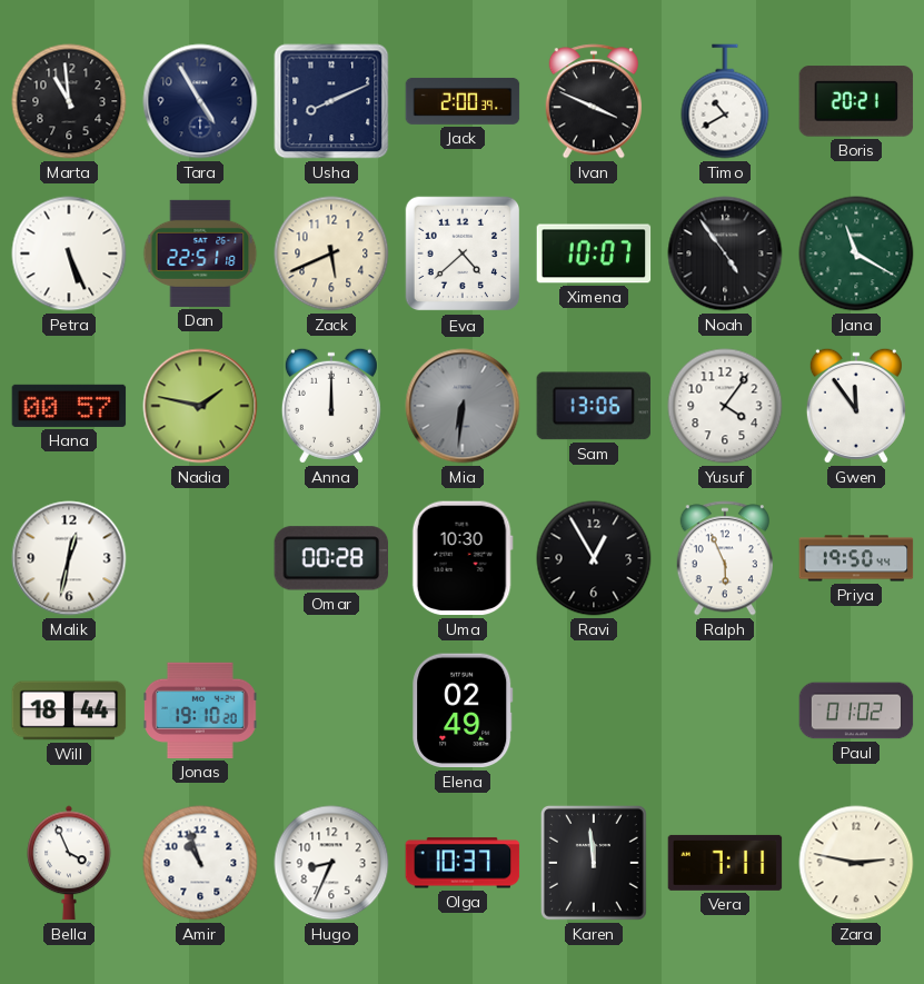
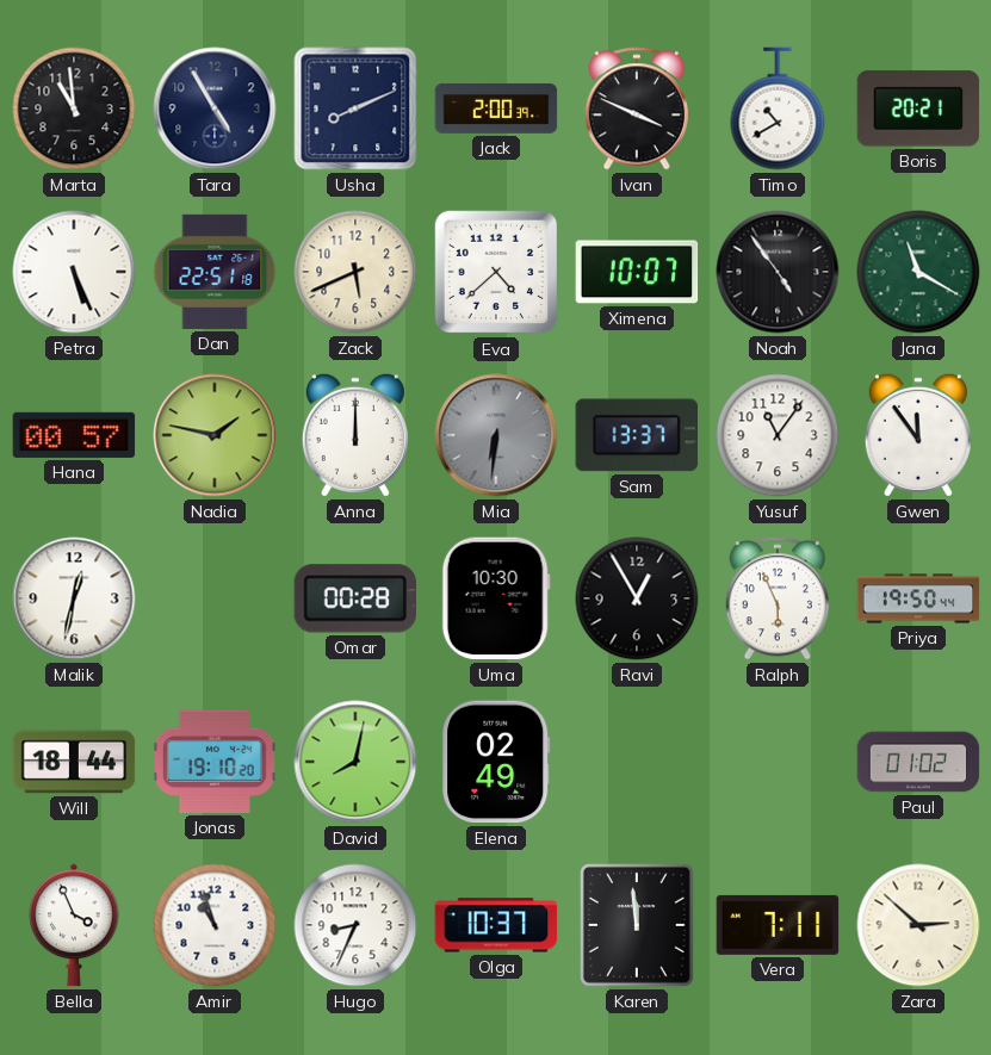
Sam: 13:06 -> 13:37 (637, 435)
Yusuf: 4:06 -> 11:06 (778, 435)
David: none -> 8:02 (355, 762)
Zara: 2:47 -> 2:52 (918, 925)
